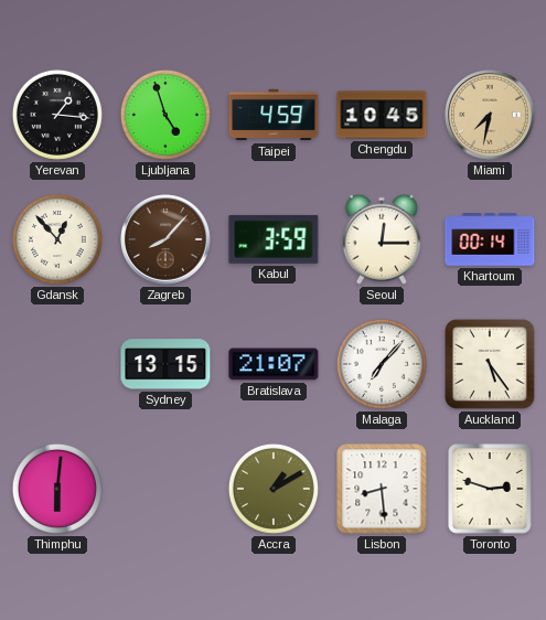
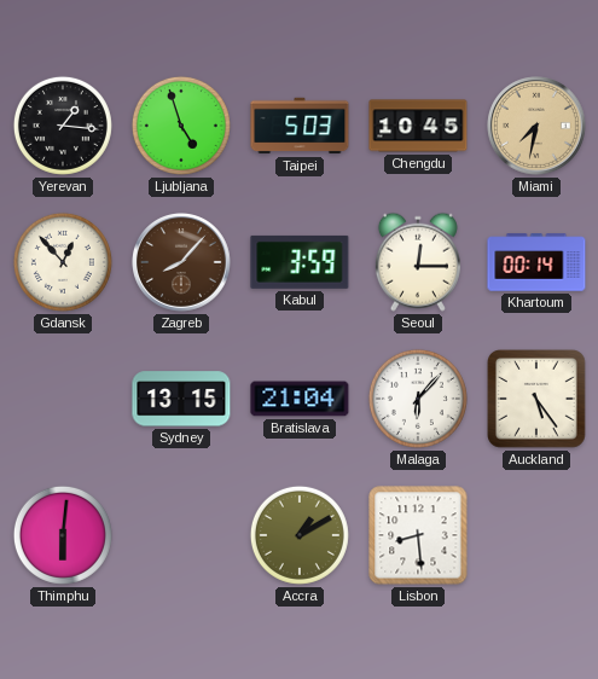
Taipei: 4:59 -> 5:03 (300, 126)
Bratislava: 21:07 -> 21:04 (300, 399)
Malaga: 7:07 -> 6:07 (418, 399)
Toronto: 2:48 -> none (490, 489)
